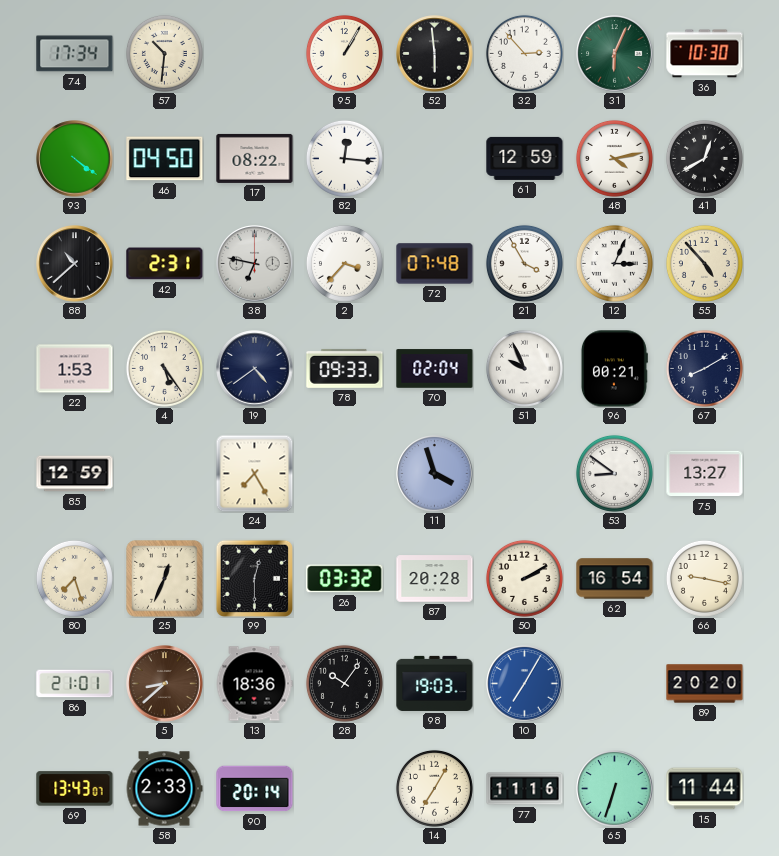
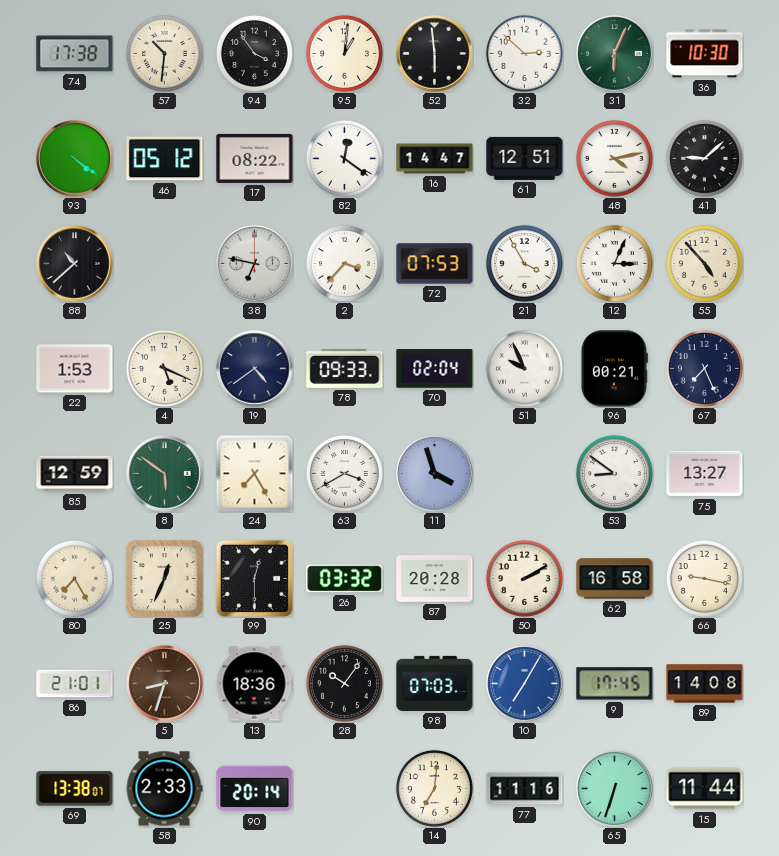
74: 17:34 -> 17:38 (75, 54)
94: none -> 3:54 (254, 53)
95: 1:05 -> 1:01 (344, 53)
32: 2:53 -> 2:52 (524, 53)
46: 04:50 -> 05:12 (165, 159)
82: 12:16 -> 12:21 (344, 158)
16: none -> 14:47 (435, 159)
61: 12:59 -> 12:51 (525, 158)
41: 12:40 -> 9:08 (704, 158)
42: 2:31 -> none (165, 264)
72: 07:48 -> 07:53 (435, 264)
4: 5:24 -> 5:19 (164, 368)
67: 8:10 -> 7:26 (704, 368)
8: none -> 5:51 (165, 474)
63: none -> 3:40 (344, 473)
80: 7:27 -> 7:25 (74, 578)
62: 16:54 -> 16:58 (615, 579)
5: 8:38 -> 8:33 (165, 684)
98: 19:03 -> 07:03 (435, 683)
9: none -> 17:45 (615, 684)
89: 20:20 -> 14:08 (705, 684)
69: 13:43 -> 13:38 (75, 789)
14: 7:05 -> 7:01 (434, 788)
